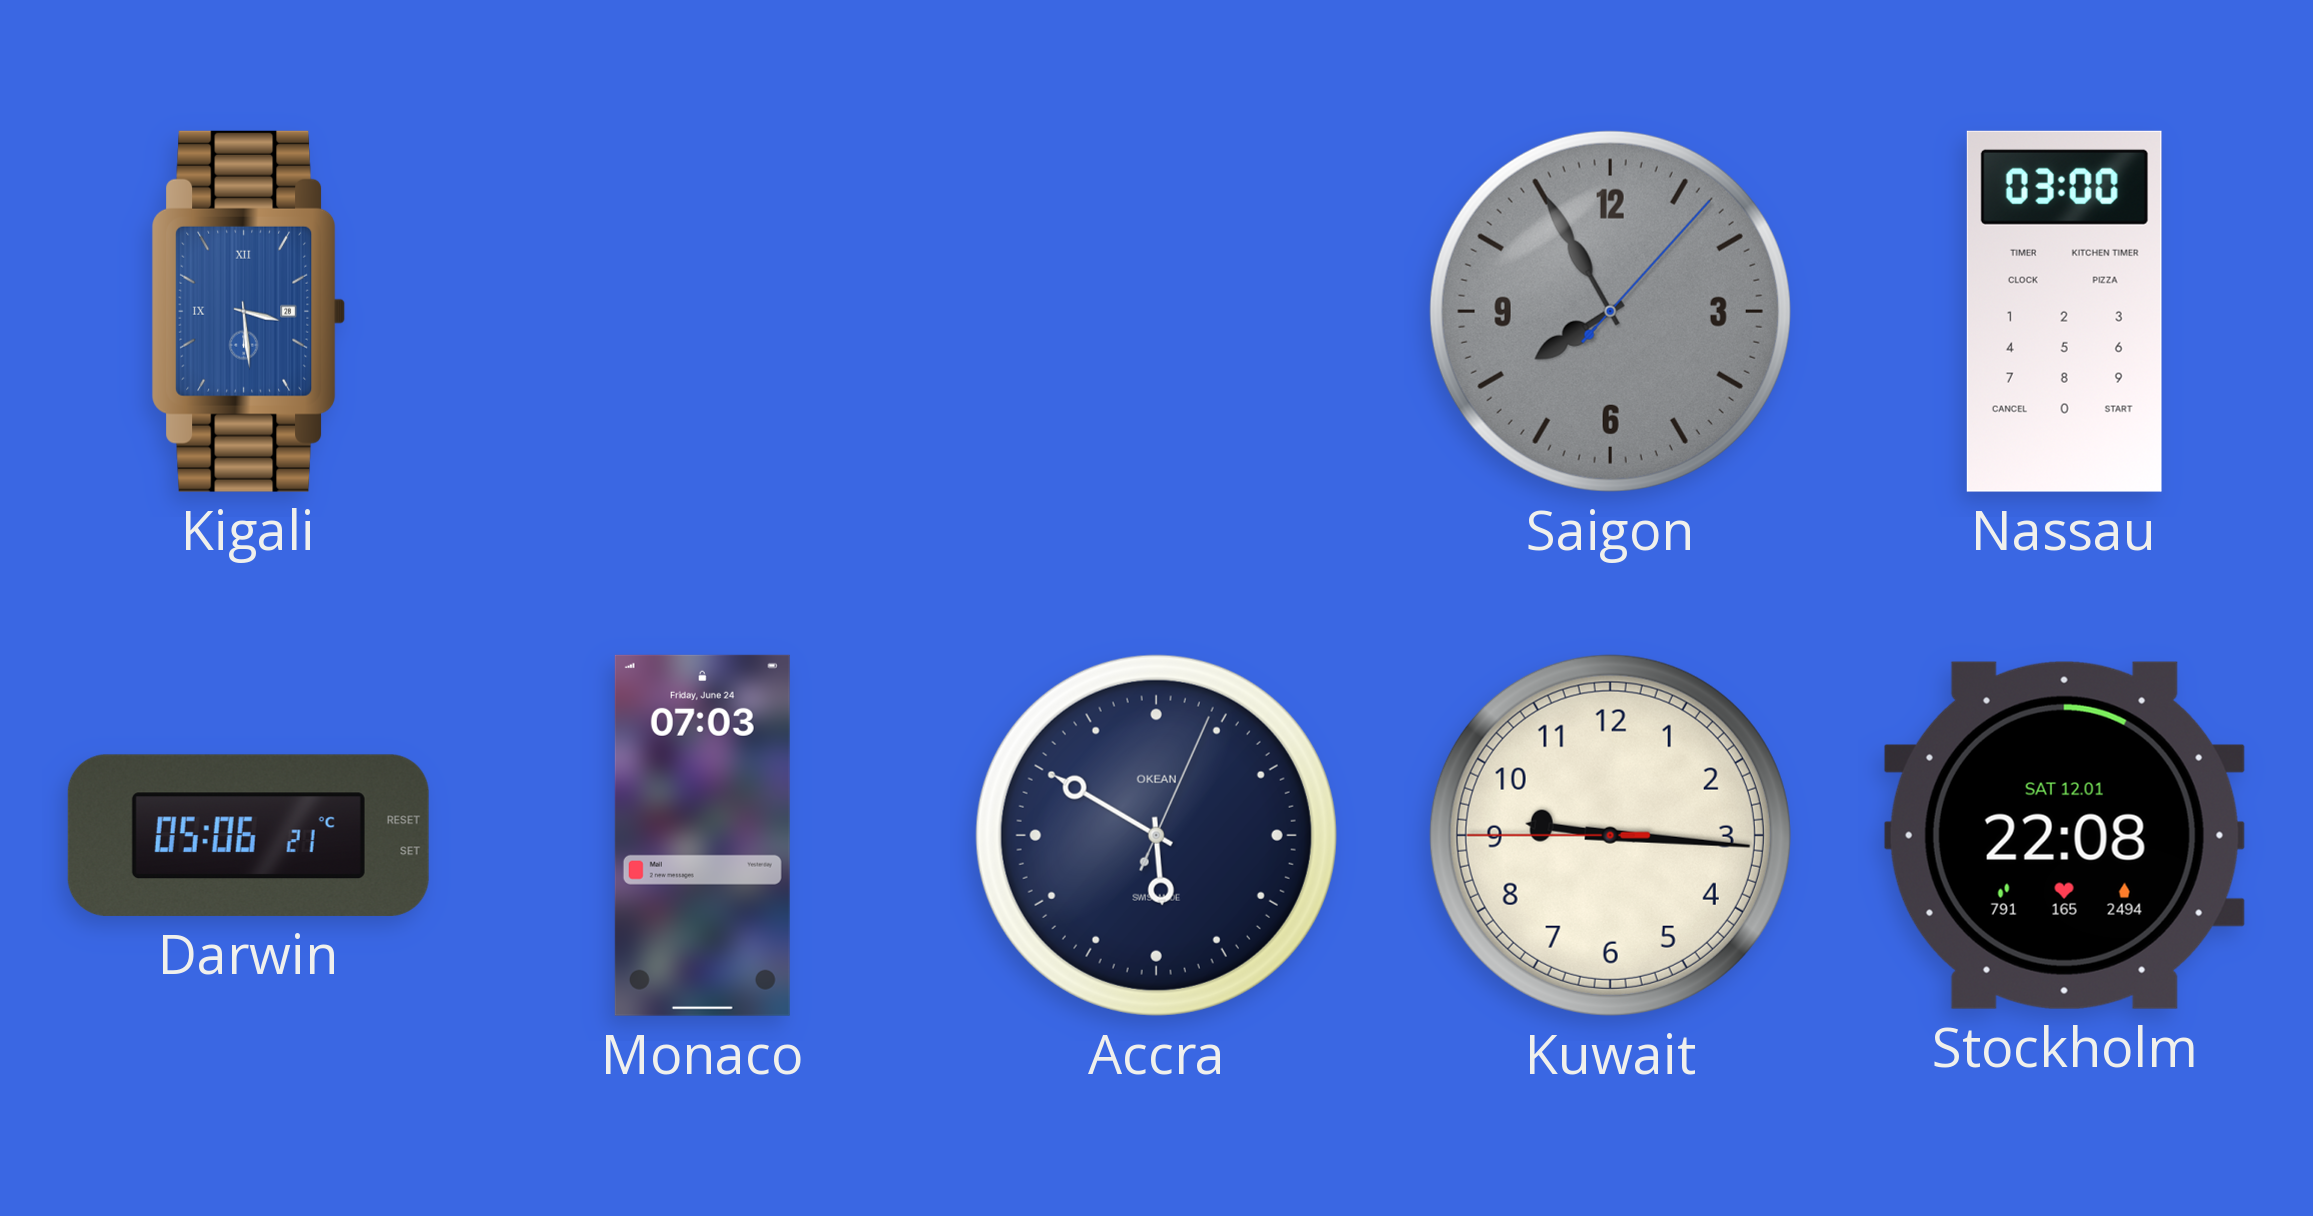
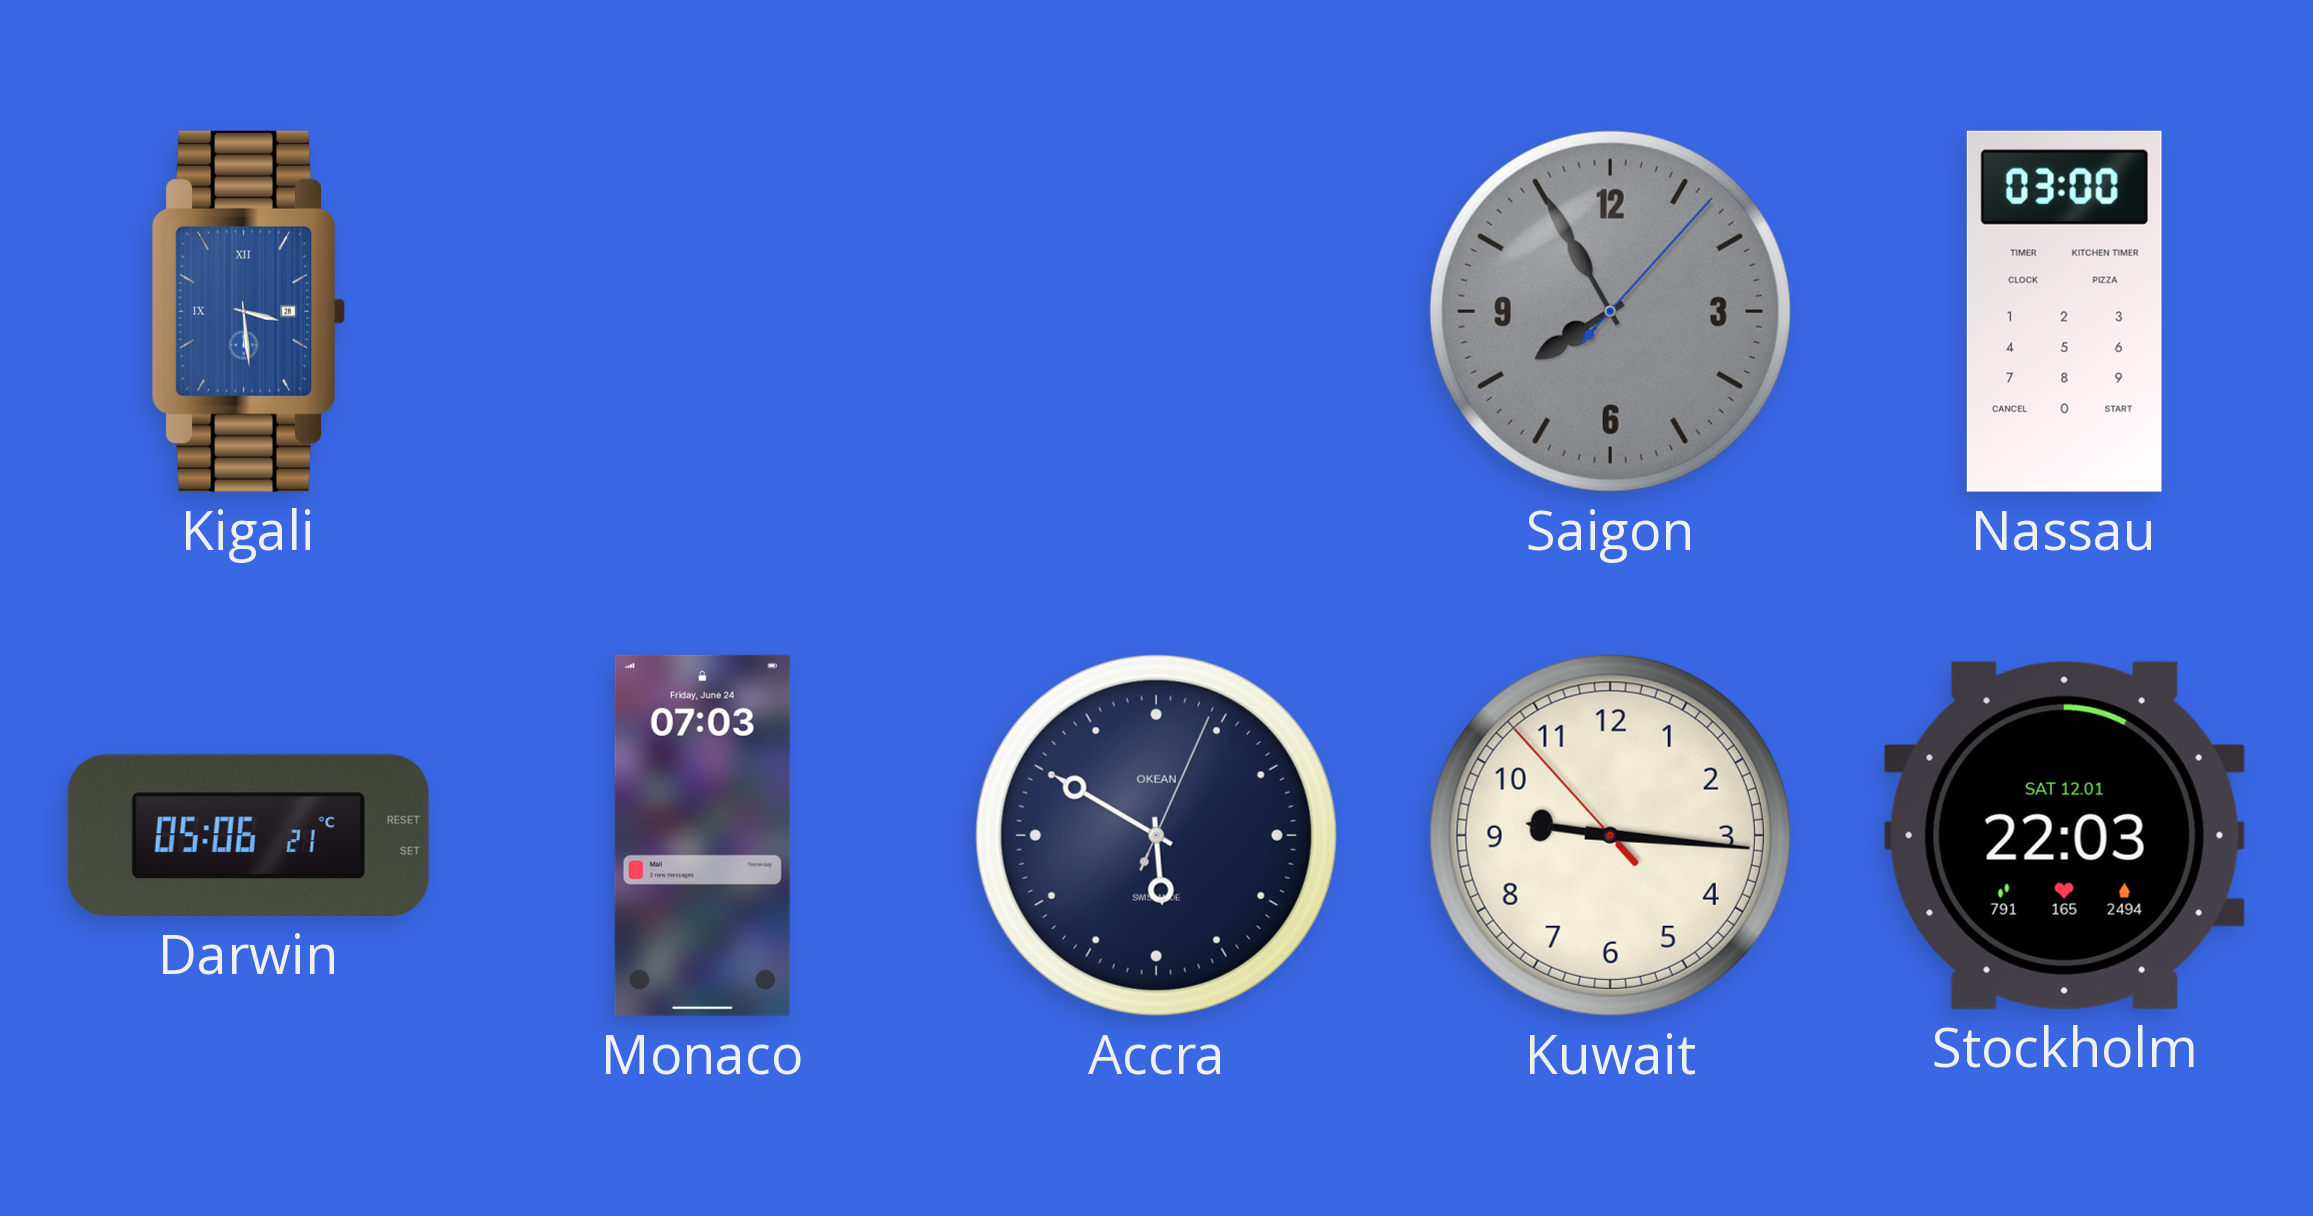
Kuwait: 9:15:45 -> 9:15:53 (1610, 835)
Stockholm: 22:08 -> 22:03 (2064, 835)
